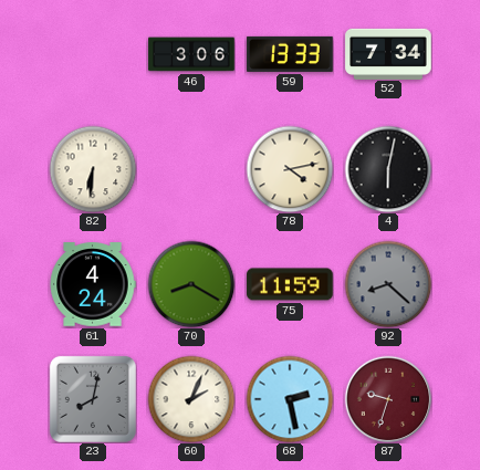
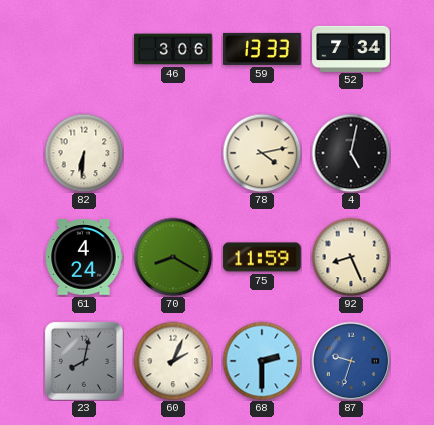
4: 6:02 -> 5:02 (351, 153)
92: 8:22 -> 8:26 (351, 257)
92 dial: grey -> cream (351, 257)
68: 2:28 -> 2:30 (262, 361)
87 dial: burgundy -> blue (351, 361)
